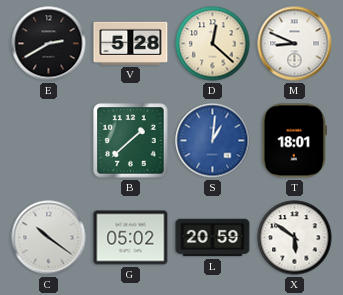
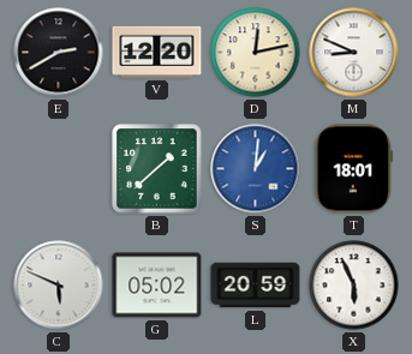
V: 5:28 -> 12:20 (157, 52)
D: 12:22 -> 12:13 (256, 53)
C: 10:21 -> 5:49 (59, 286)
X: 5:51 -> 5:56 (354, 286)
